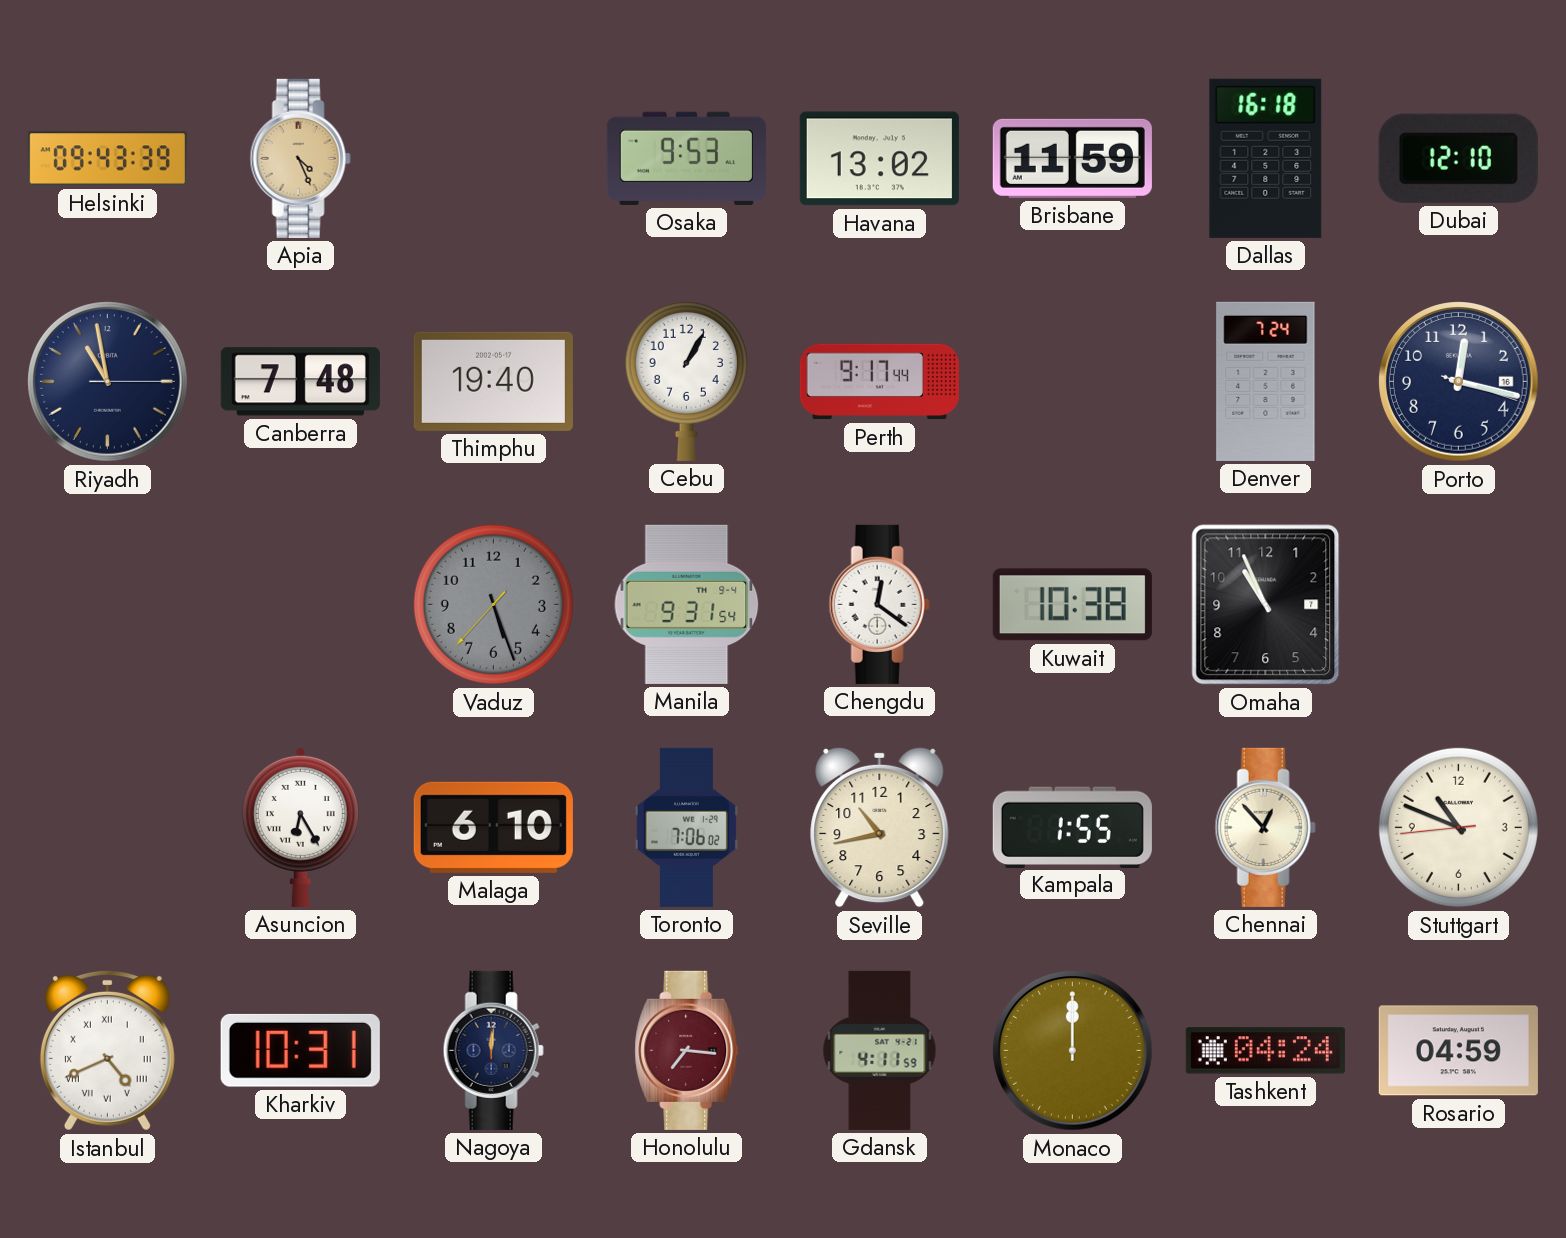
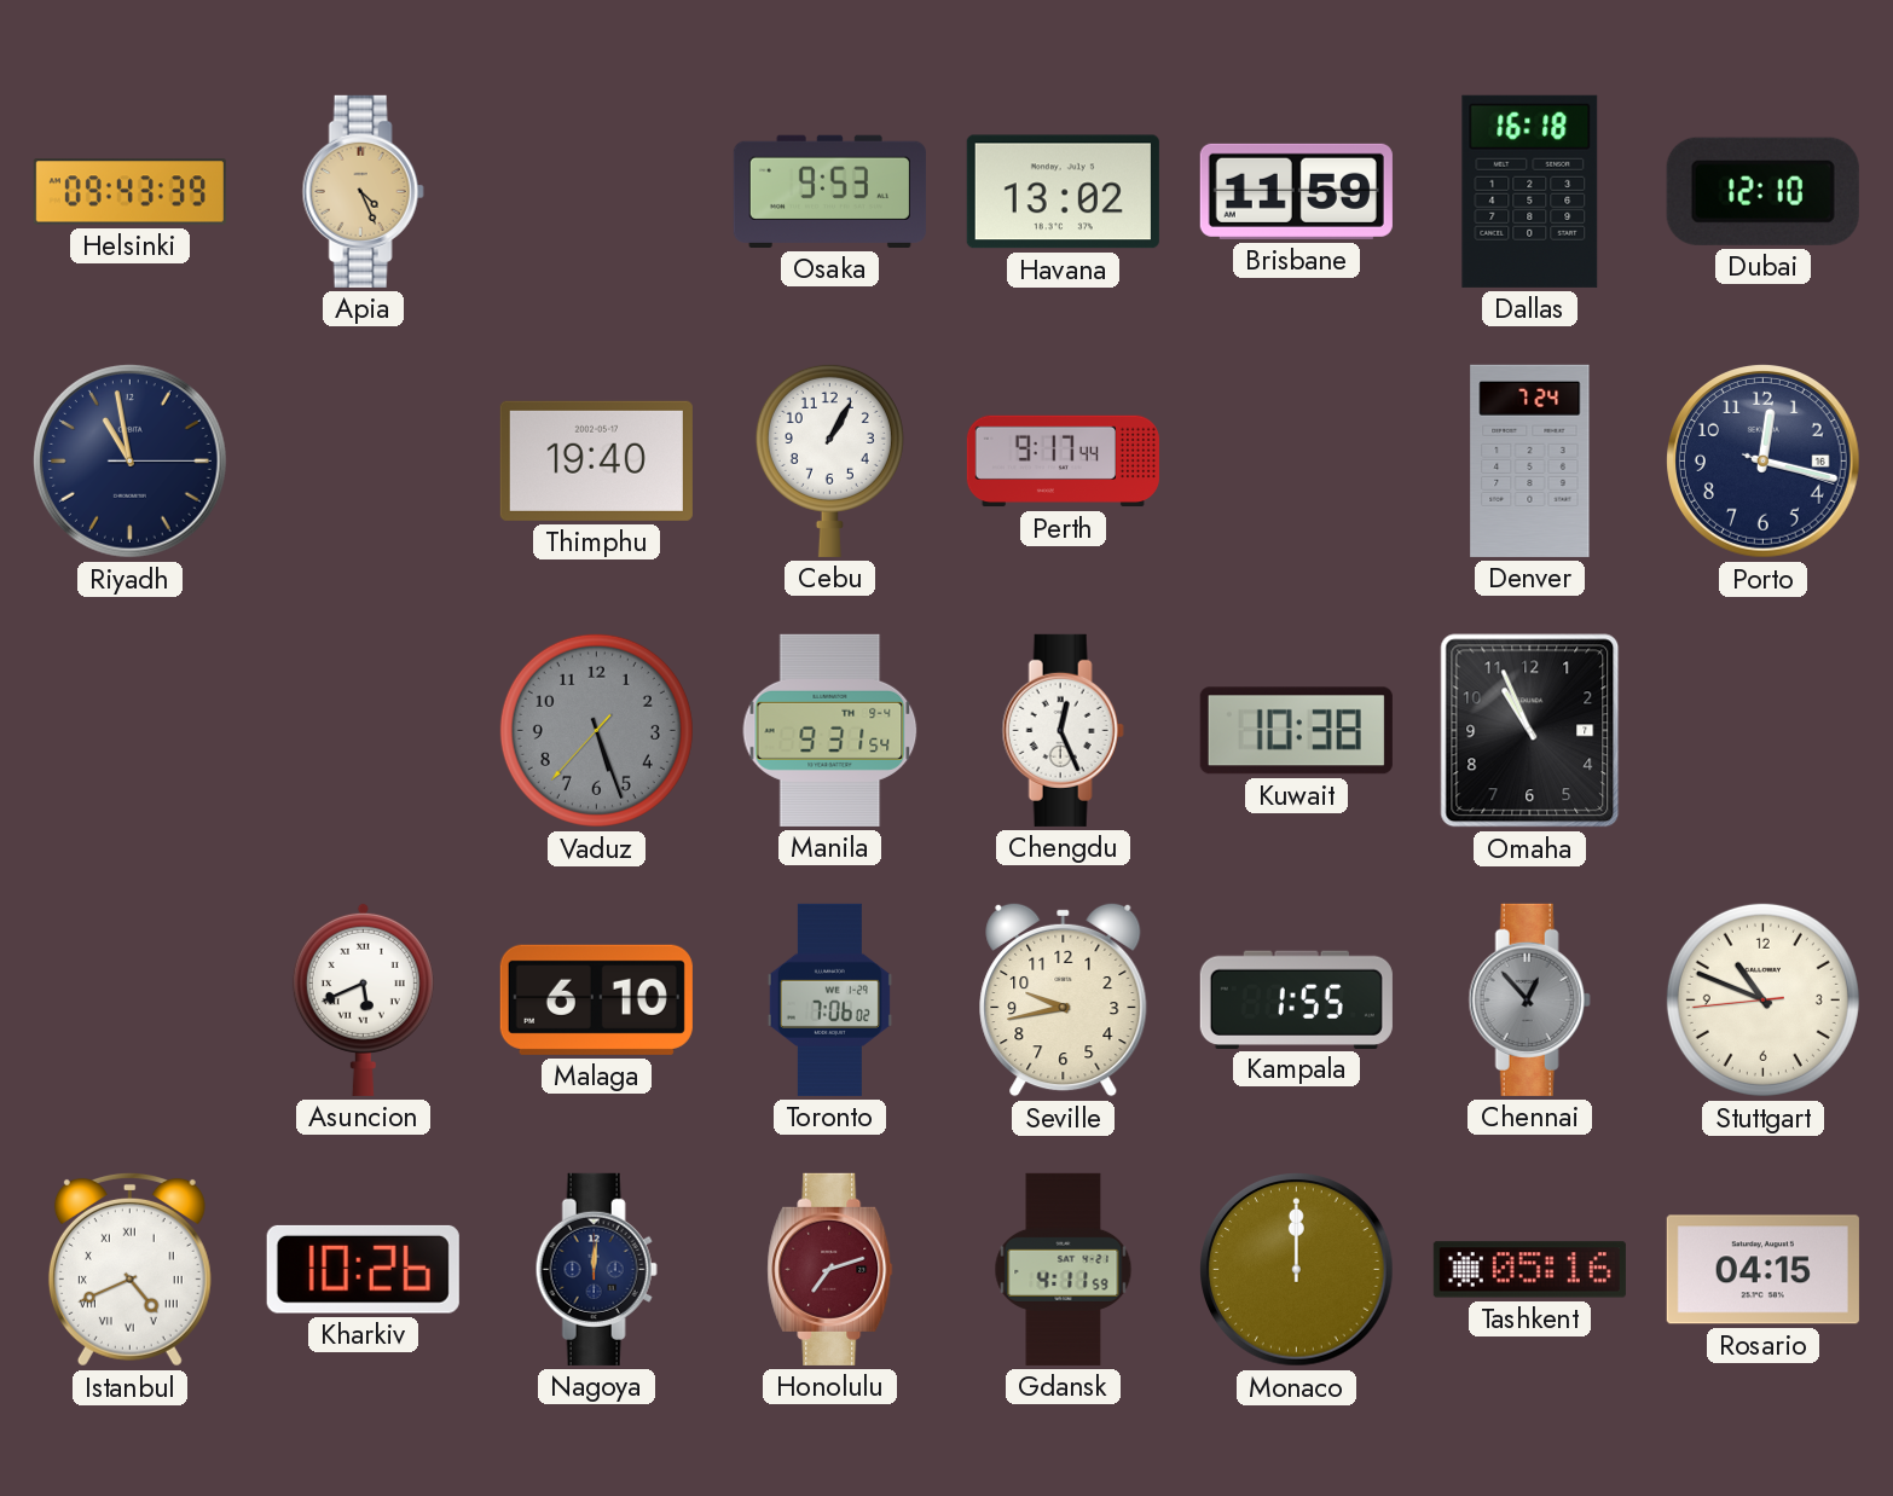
Canberra: 7:48 -> none (300, 382)
Chengdu: 12:21 -> 12:26 (1063, 730)
Asuncion: 6:25 -> 5:41 (363, 999)
Seville: 10:43 -> 9:43 (1064, 999)
Chennai dial: cream -> grey (1529, 999)
Kharkiv: 10:31 -> 10:26 (363, 1269)
Honolulu: 7:16 -> 7:12 (830, 1269)
Tashkent: 04:24 -> 05:16 (1529, 1270)
Rosario: 04:59 -> 04:15 (1762, 1270)
